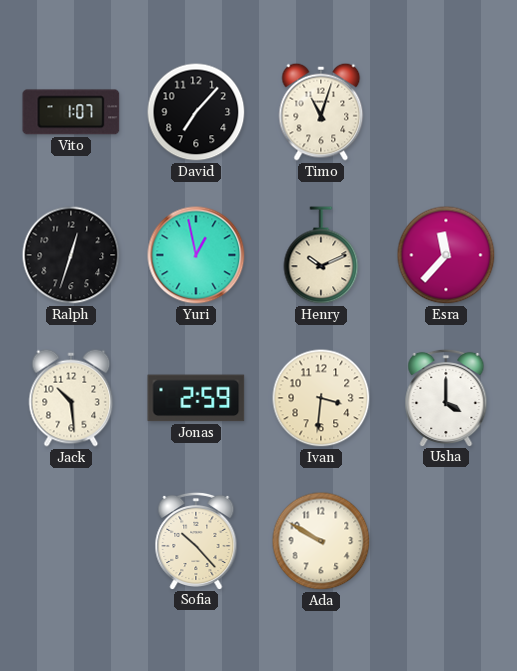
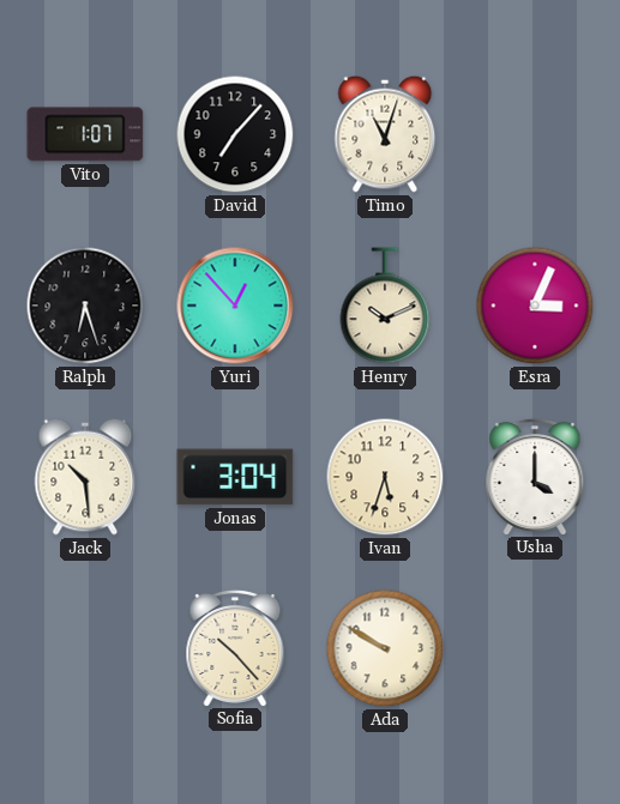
Ralph: 12:33 -> 6:27 (85, 306)
Yuri: 12:58 -> 12:53 (235, 306)
Esra: 11:37 -> 3:04 (535, 306)
Jonas: 2:59 -> 3:04 (235, 477)
Ivan: 3:31 -> 5:33 (385, 477)
